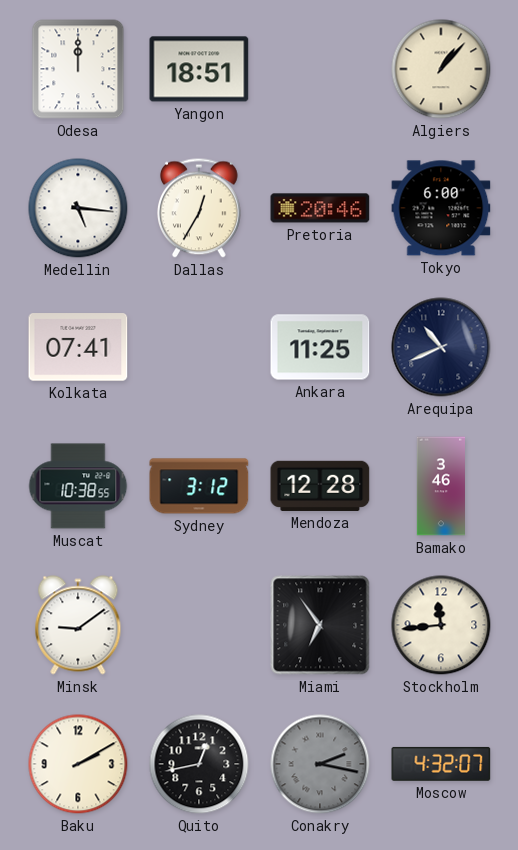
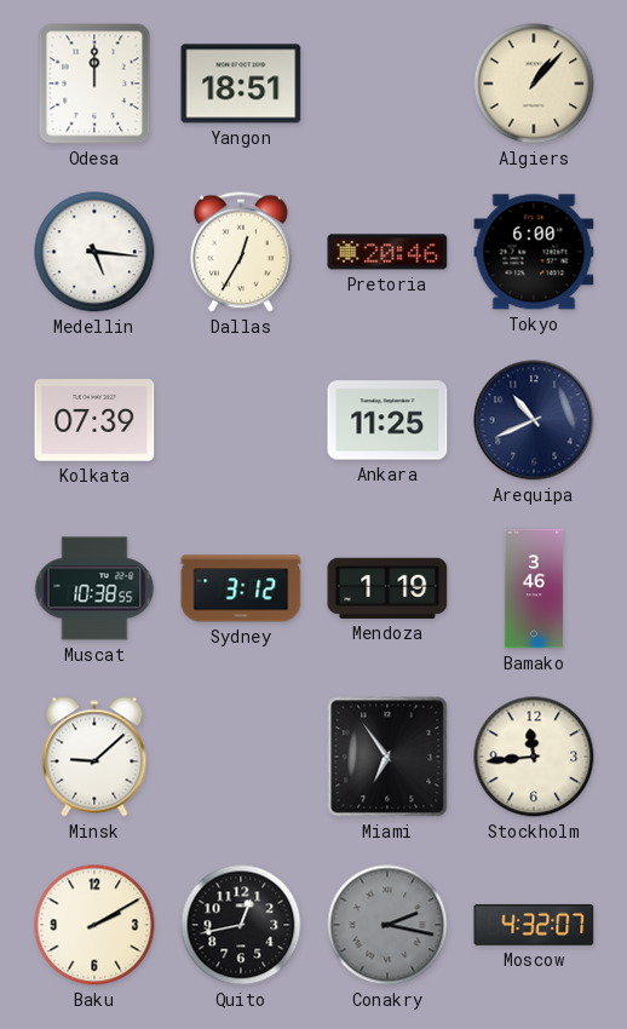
Kolkata: 07:41 -> 07:39 (94, 420)
Mendoza: 12:28 -> 1:19 (387, 588)
Minsk: 9:09 -> 9:08 (94, 757)
